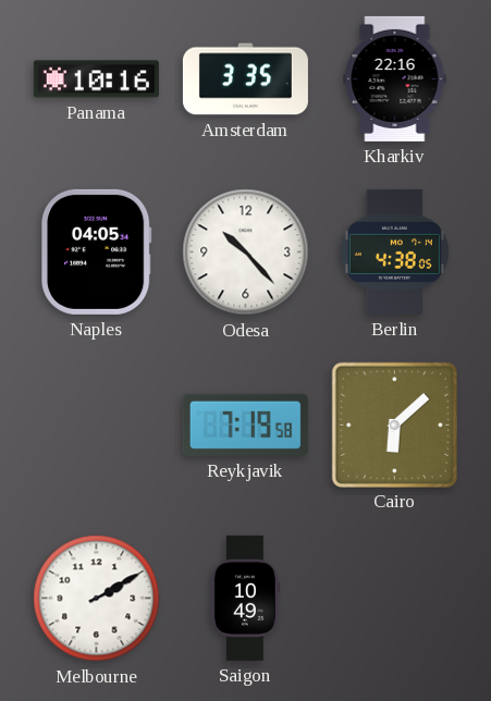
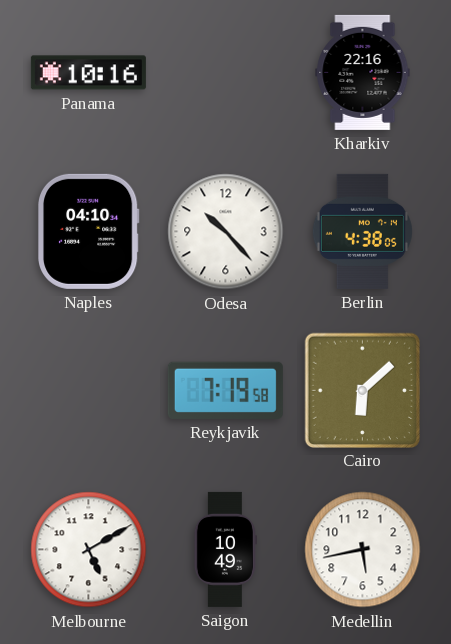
Amsterdam: 3:35 -> none (245, 79)
Naples: 04:05 -> 04:10 (89, 231)
Melbourne: 2:10 -> 5:10 (89, 550)
Medellin: none -> 5:43 (363, 550)
